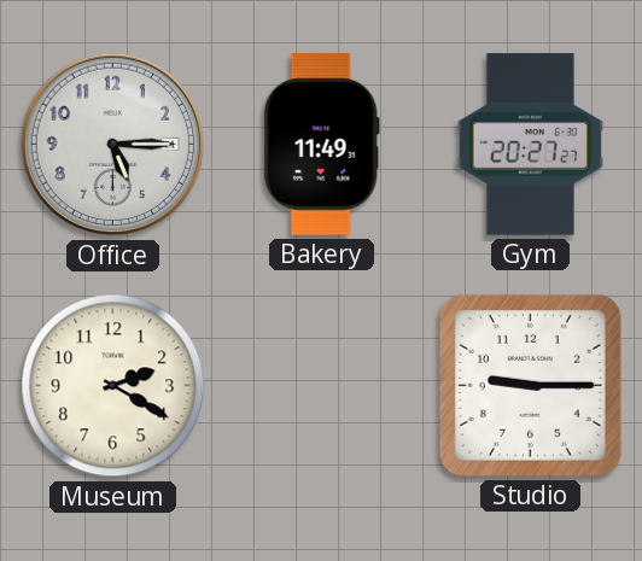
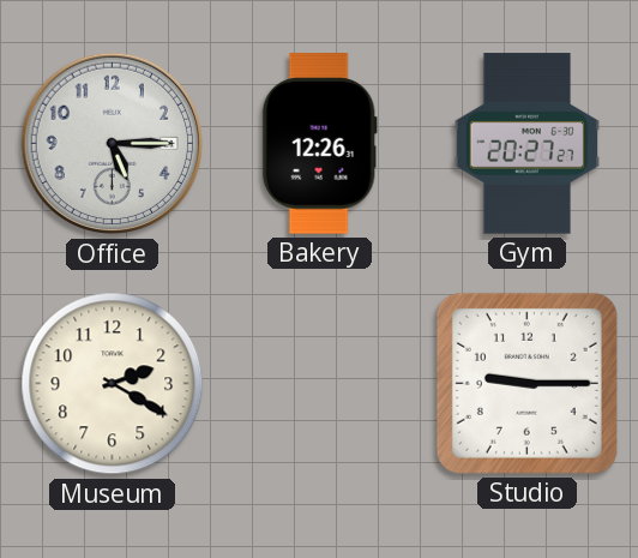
Bakery: 11:49 -> 12:26 (319, 144)
